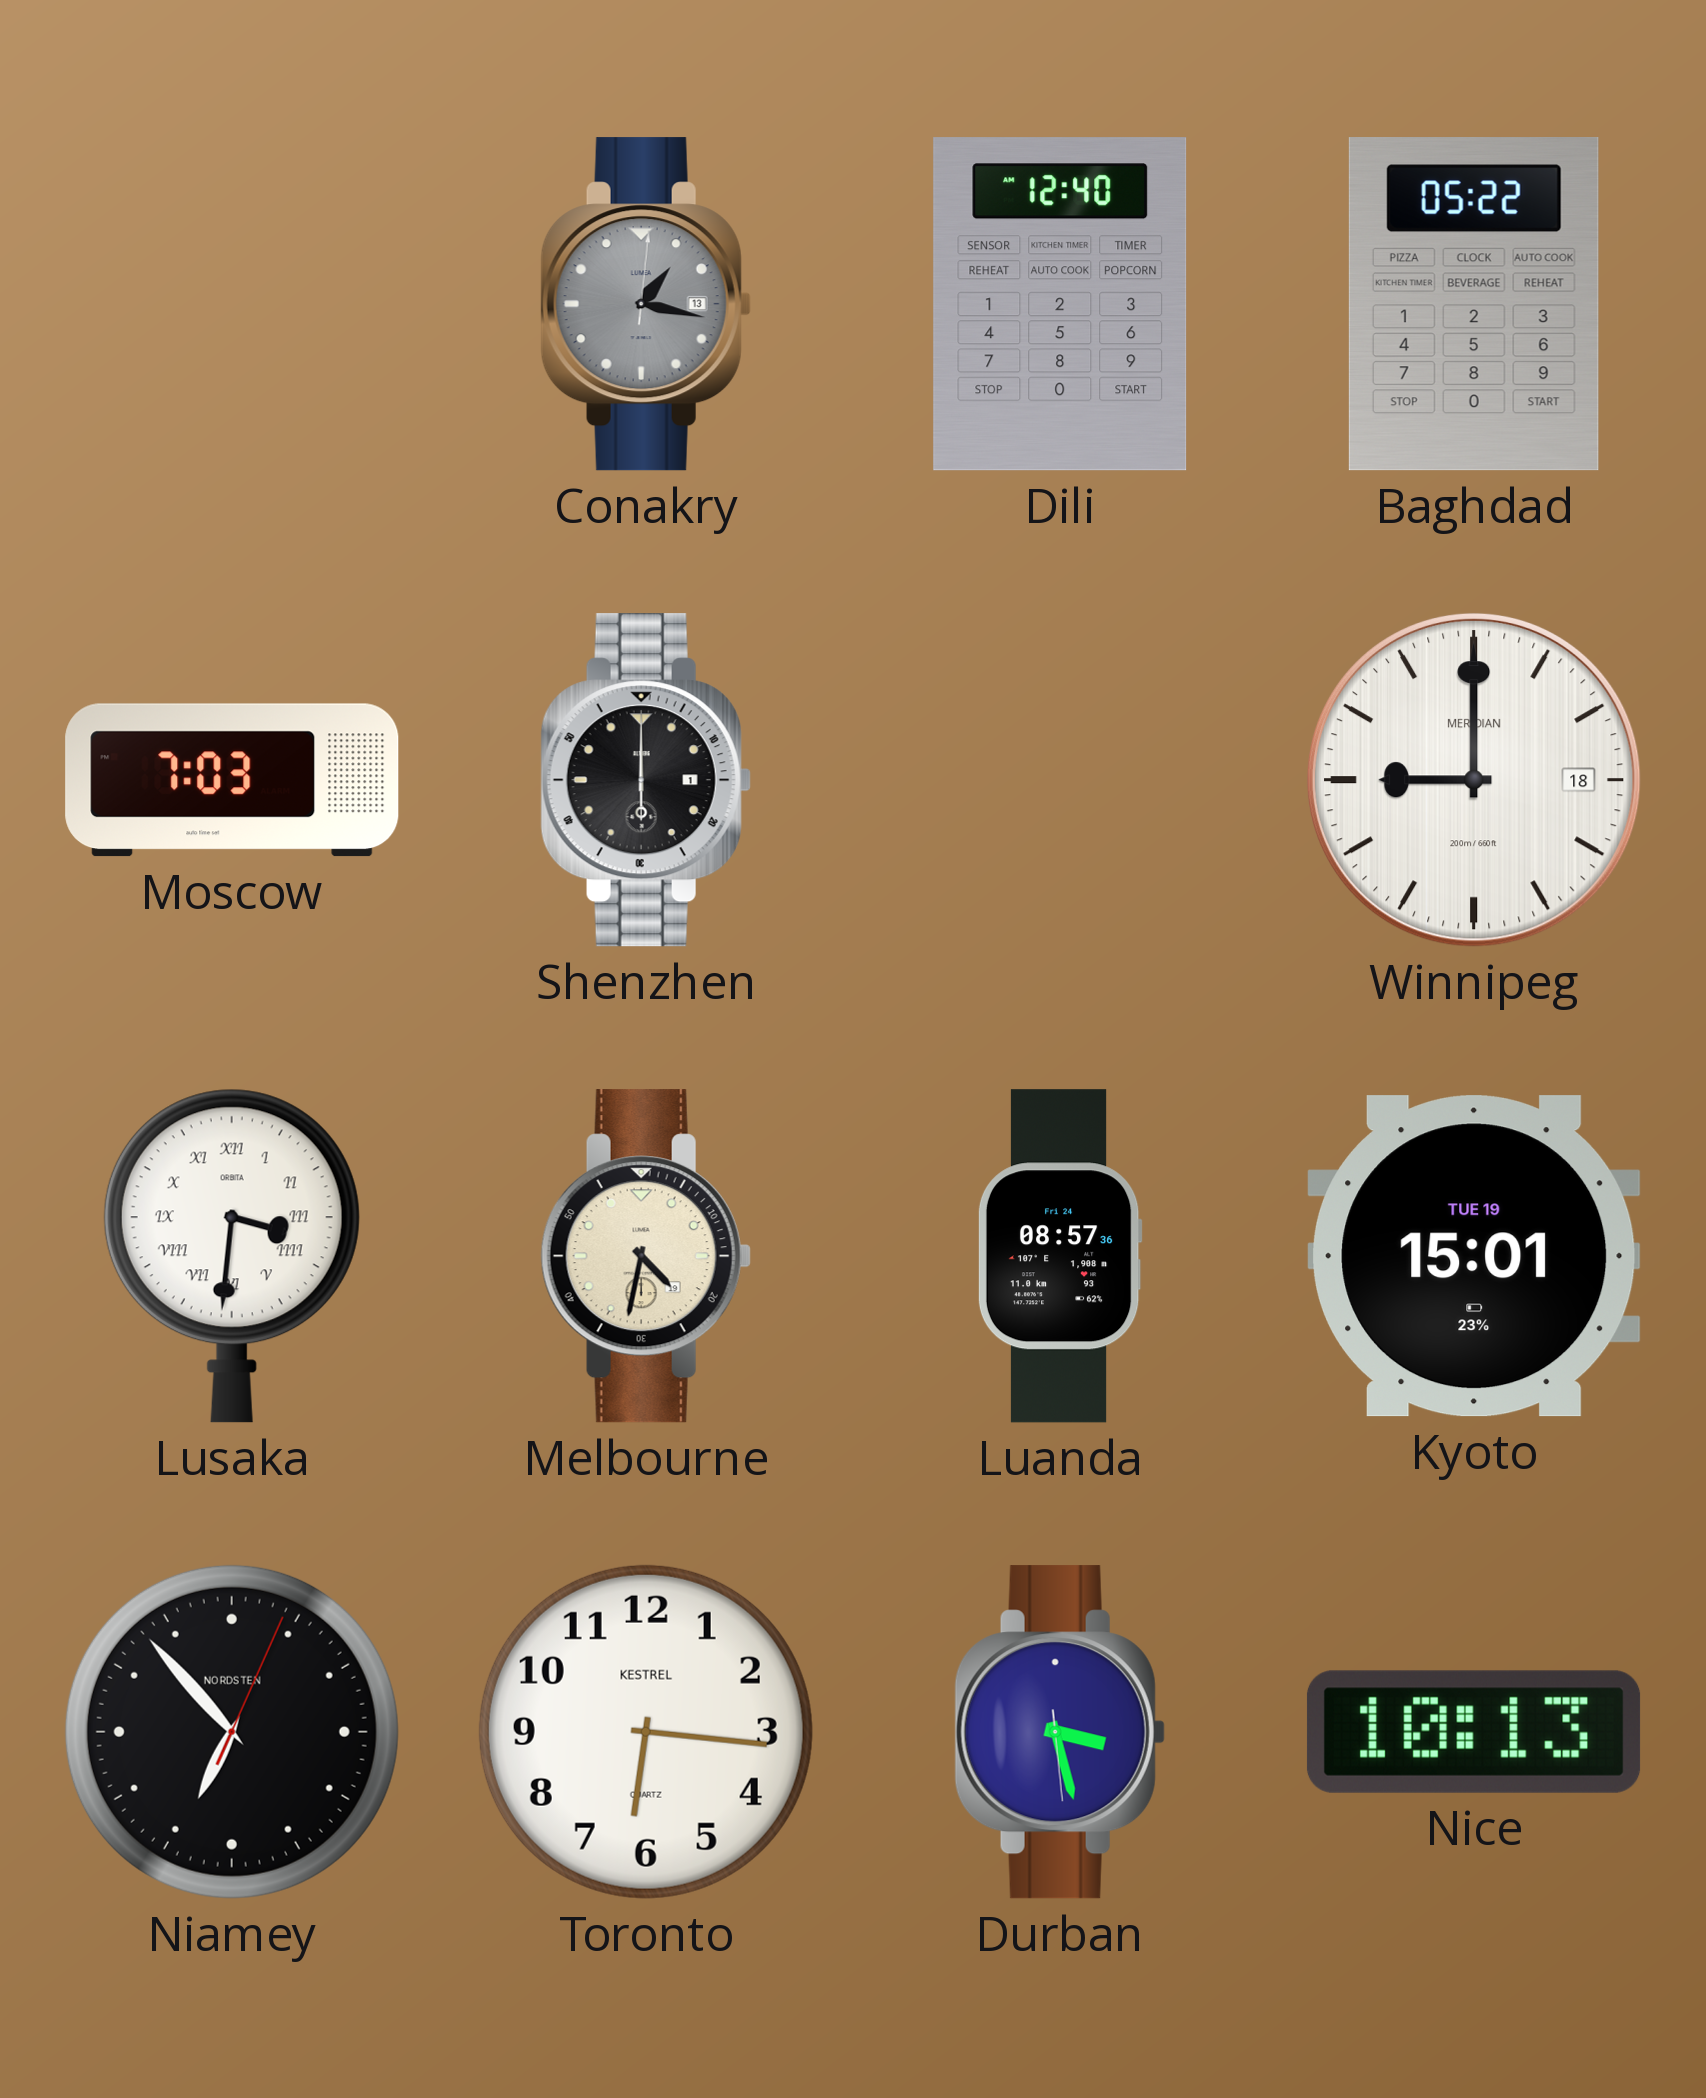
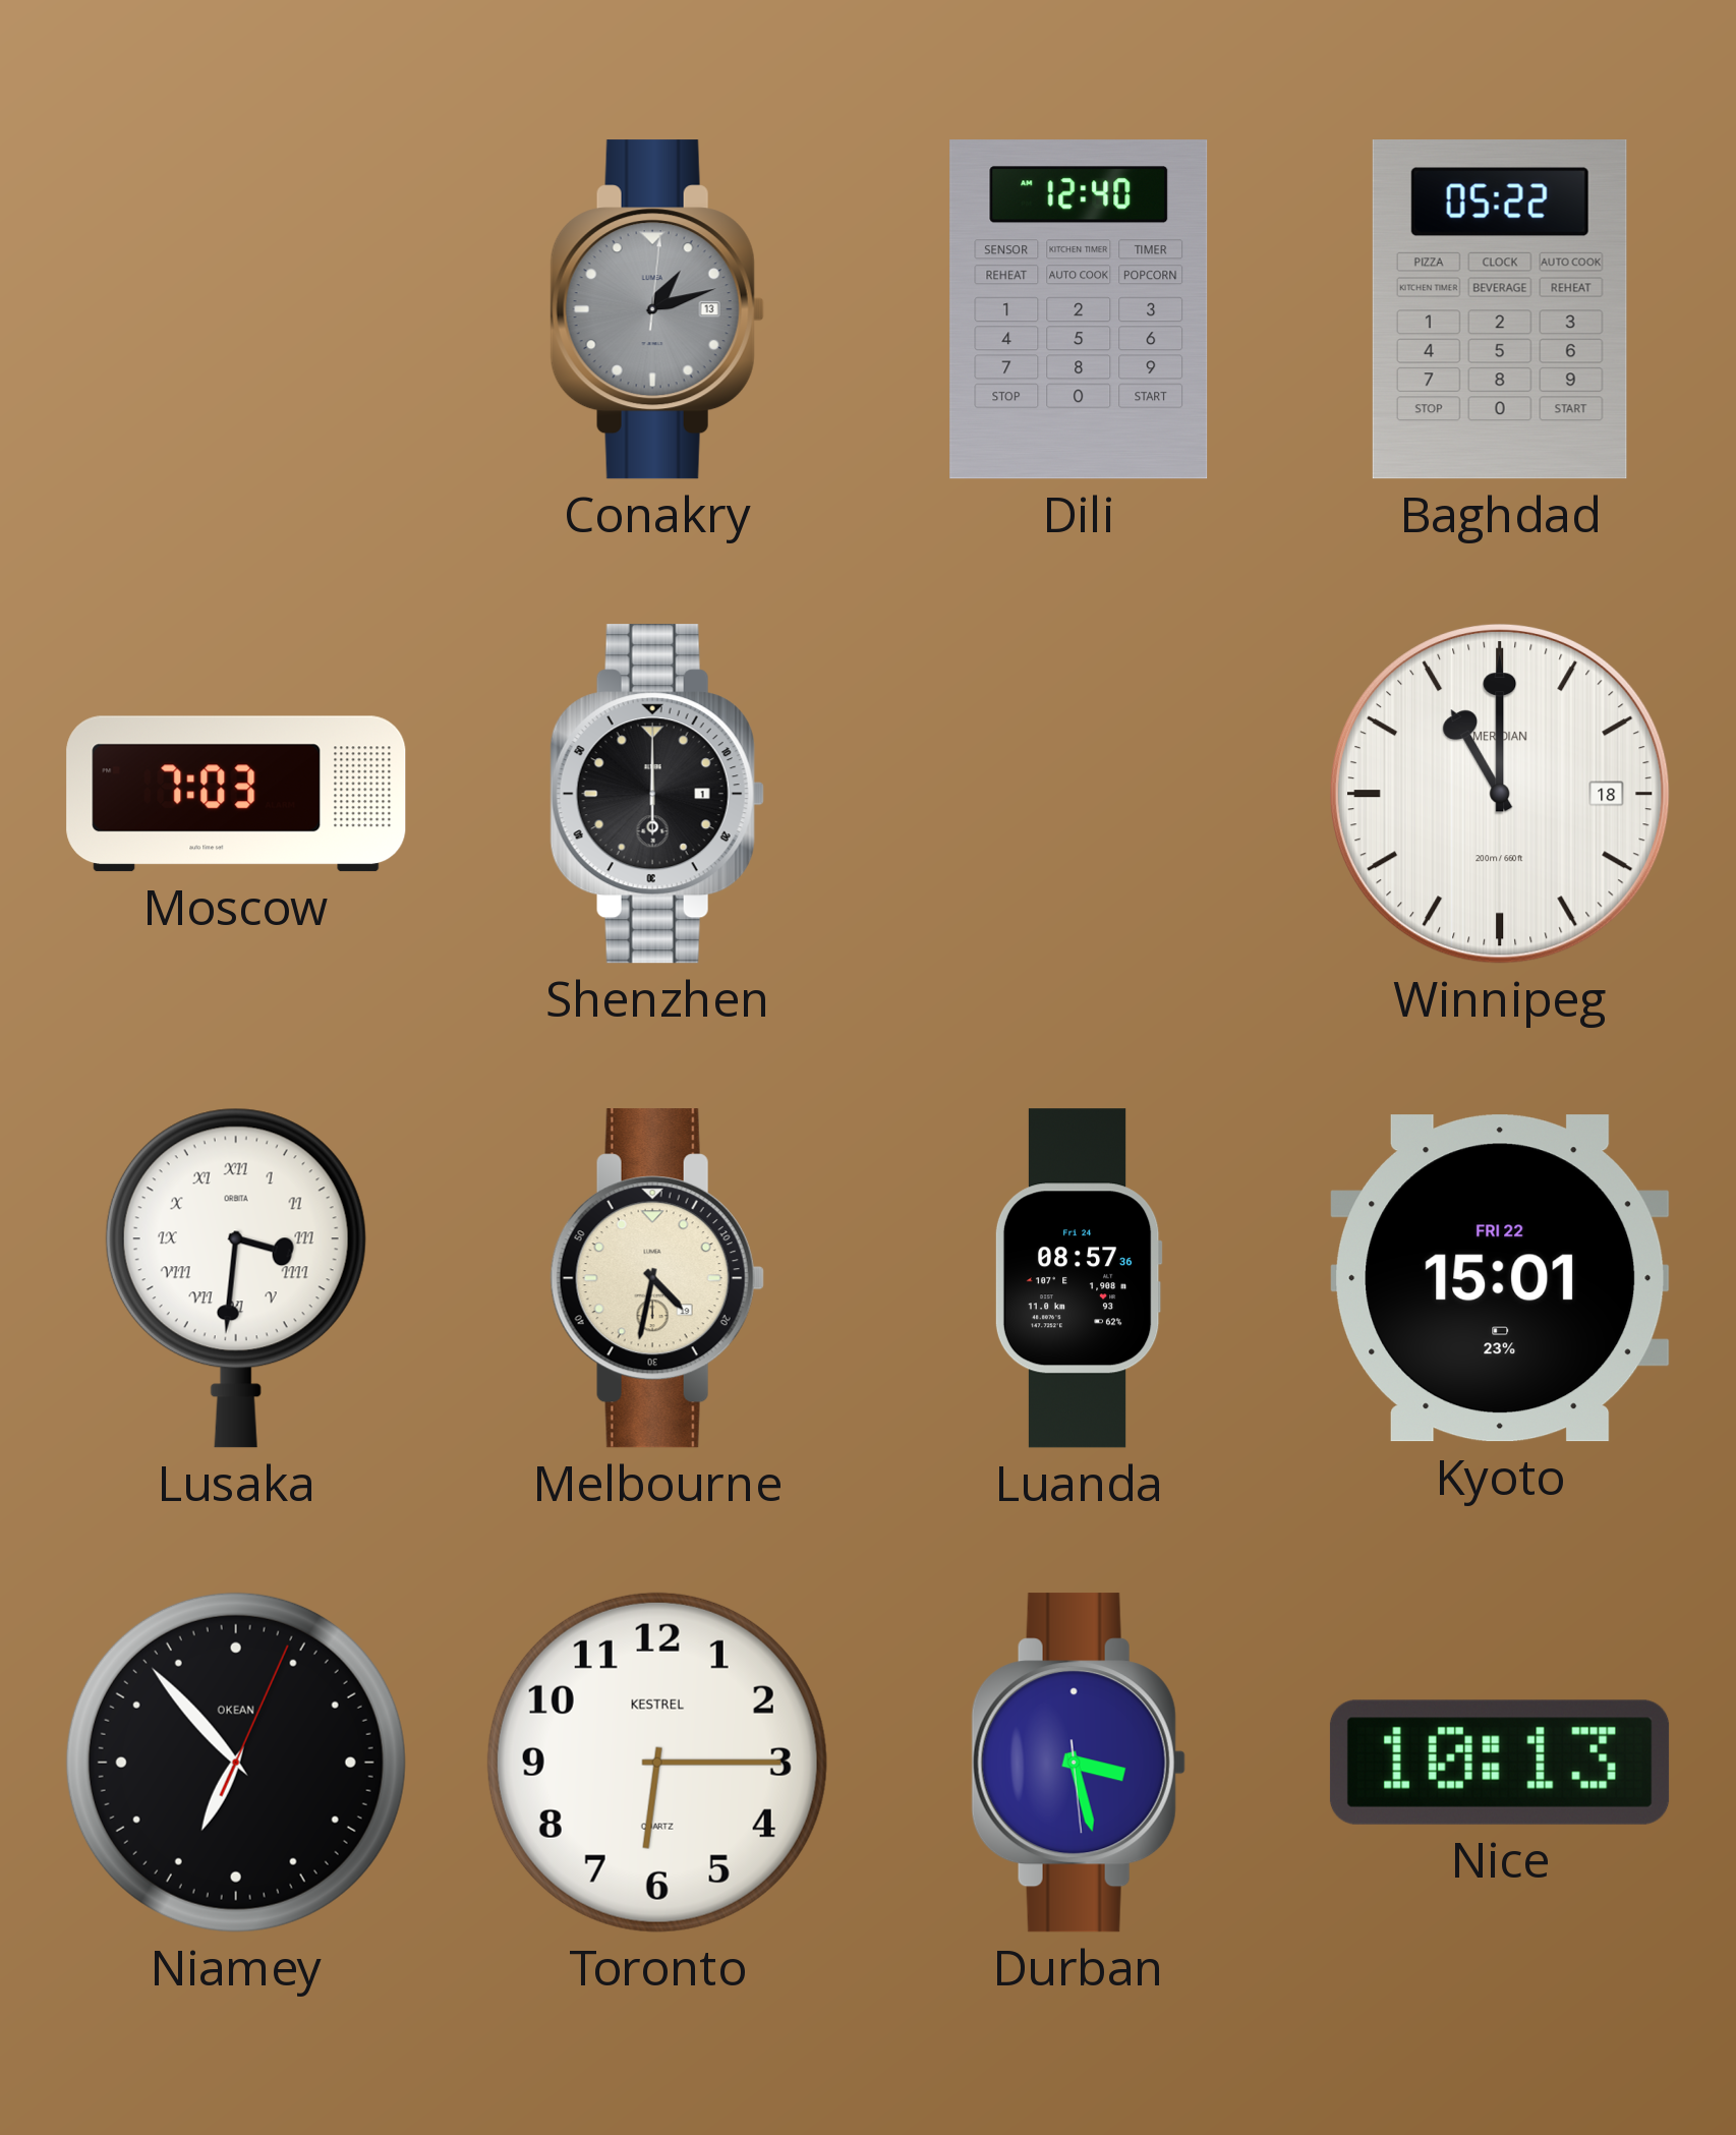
Conakry: 1:17 -> 1:12 (657, 309)
Winnipeg: 9:00 -> 11:00 (1500, 794)
Kyoto date: TUE 19 -> FRI 22 (1500, 1278)
Niamey brand: NORDSTEN -> OKEAN (236, 1763)
Toronto: 6:16 -> 6:15 (657, 1763)
